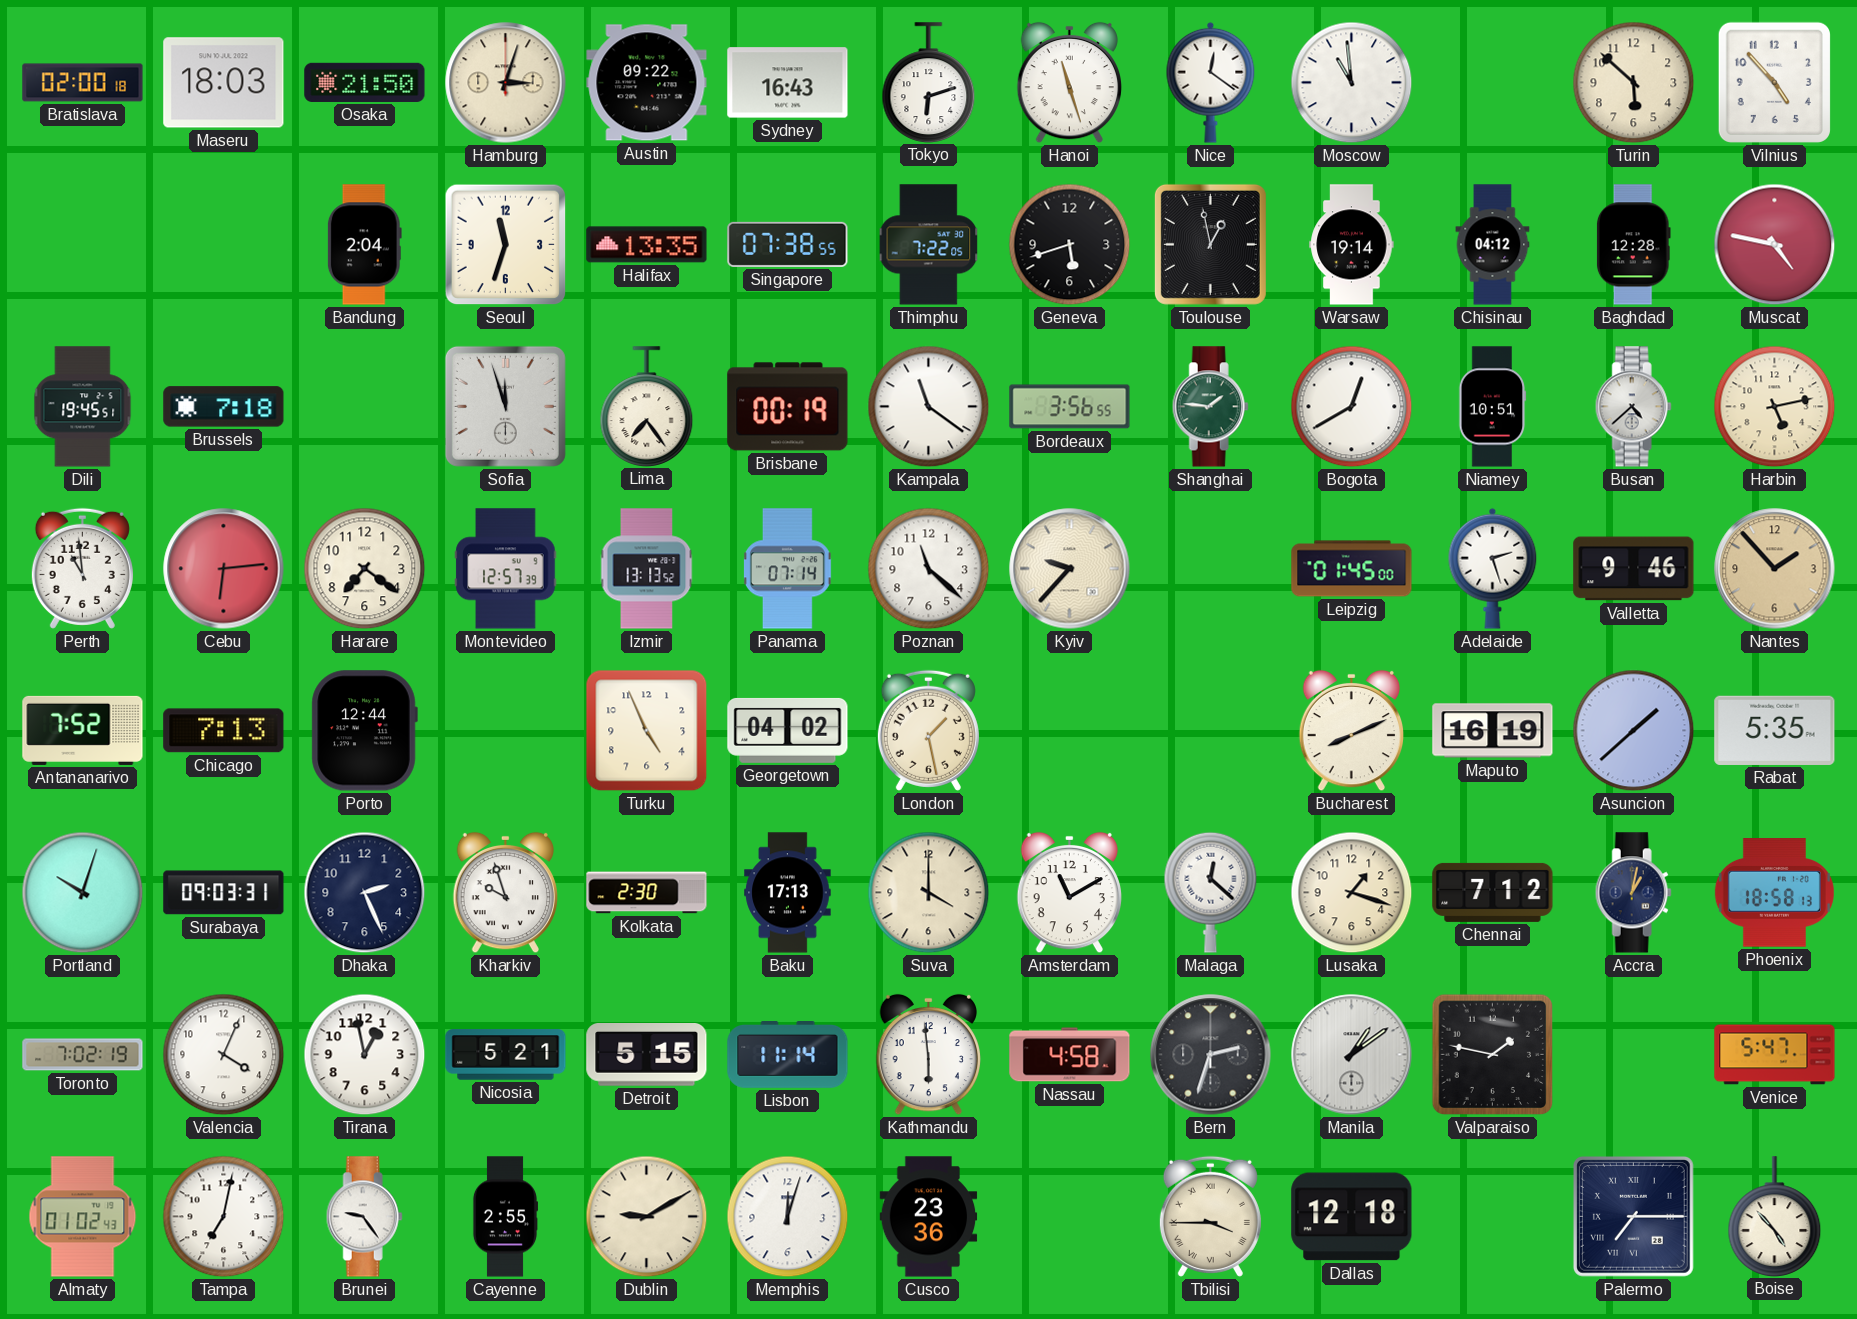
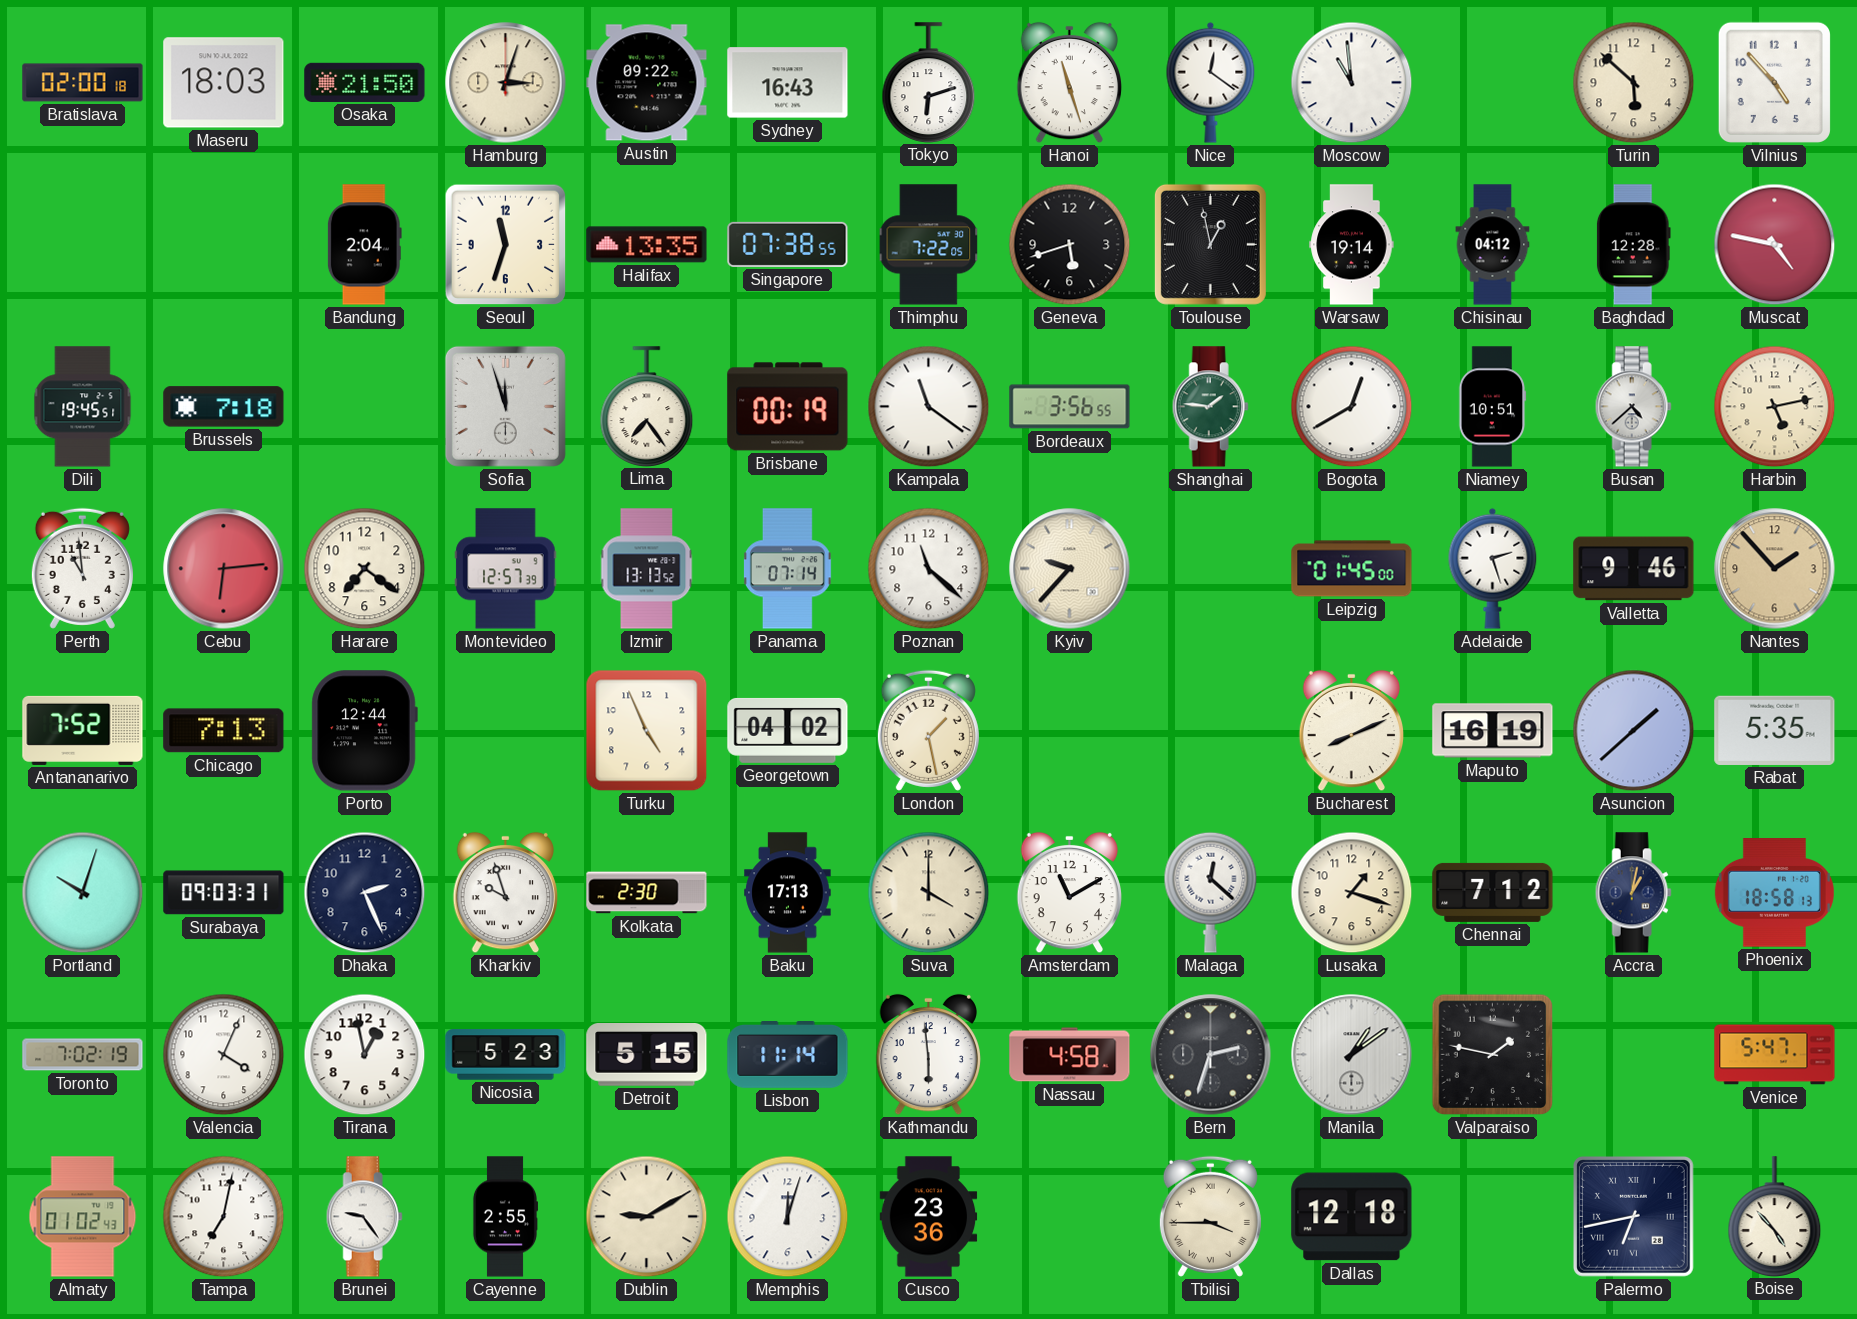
Nicosia: 5:21 -> 5:23 (506, 1055)
Palermo: 7:15 -> 6:43 (1634, 1217)
